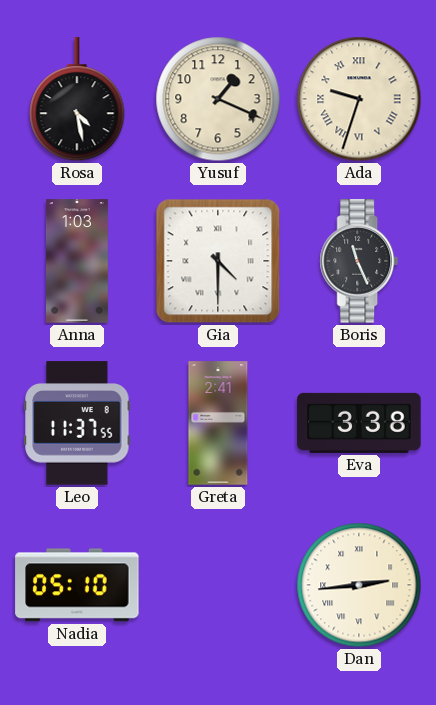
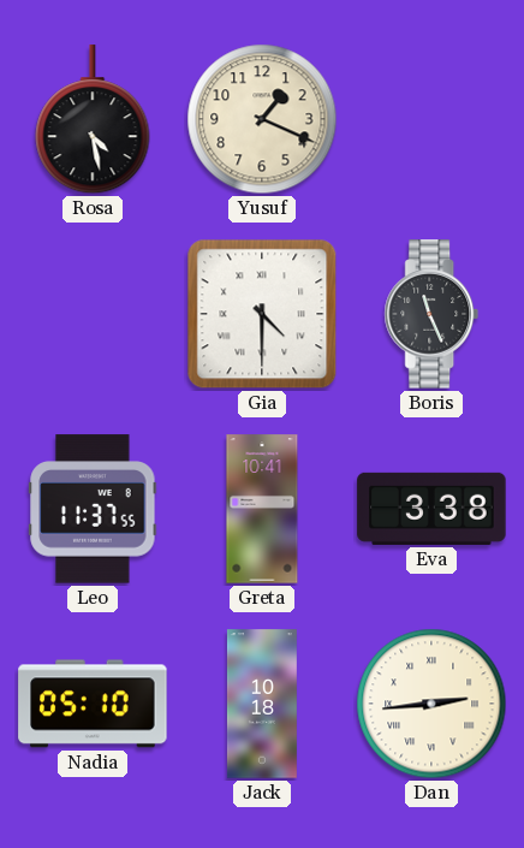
Ada: 9:33 -> none (359, 99)
Anna: 1:03 -> none (77, 261)
Greta: 2:41 -> 10:41 (262, 509)
Jack: none -> 10:18 (262, 704)
